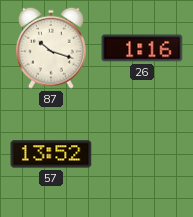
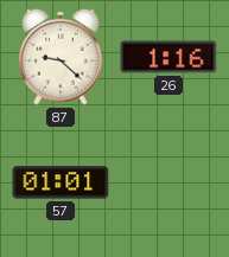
87: 10:18 -> 9:22 (62, 57)
57: 13:52 -> 01:01 (61, 182)
